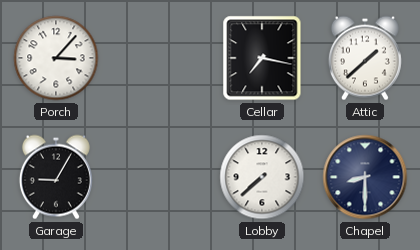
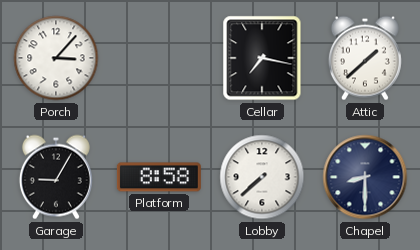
Platform: none -> 8:58 (159, 177)
